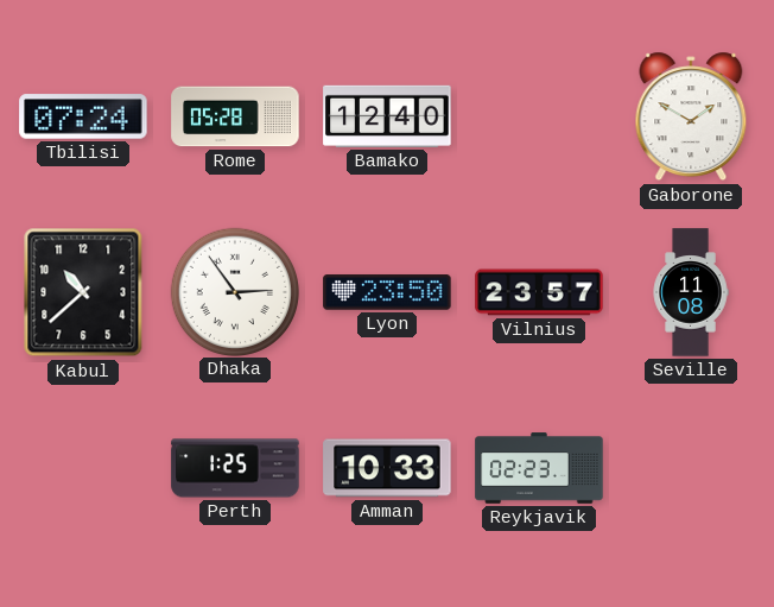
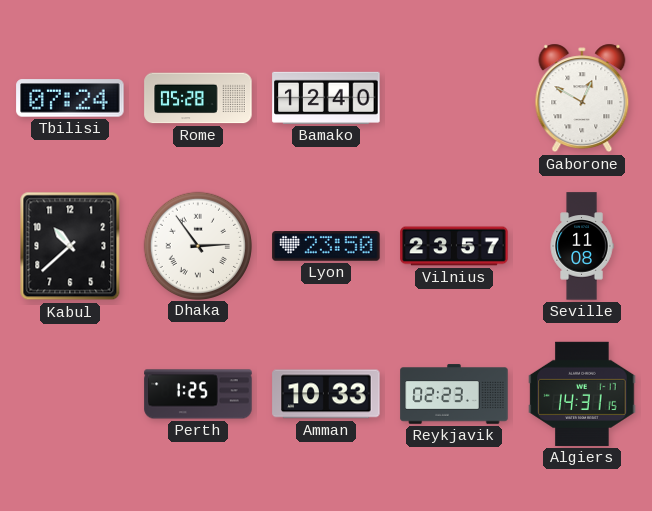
Gaborone: 1:50 -> 12:50 (582, 98)
Algiers: none -> 14:31 (582, 394)
